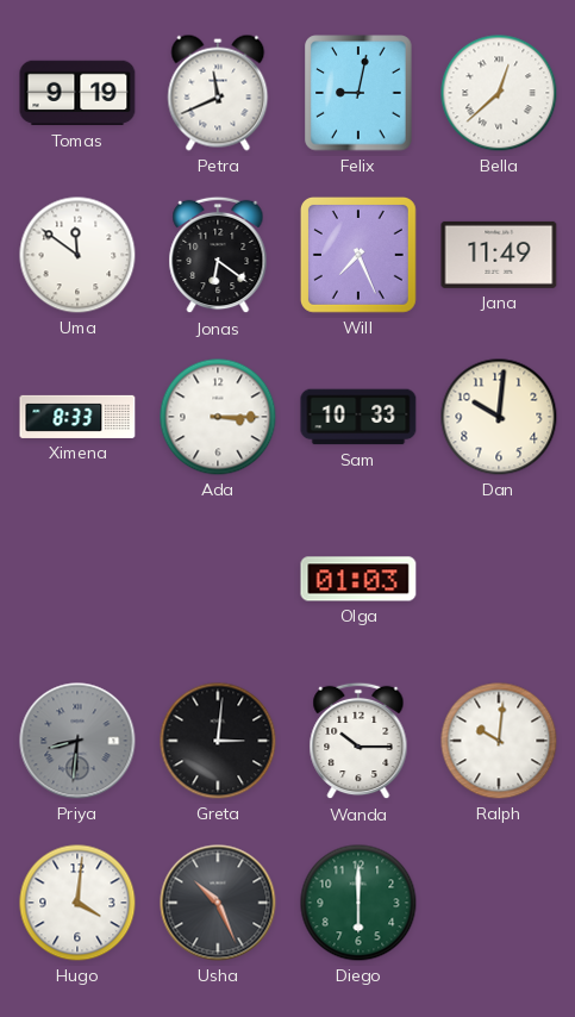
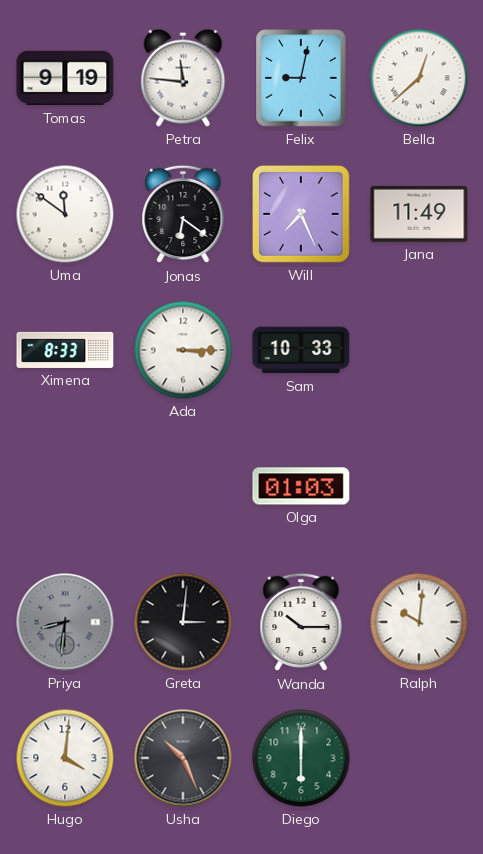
Petra: 11:41 -> 11:46 (183, 78)
Dan: 10:01 -> none (499, 417)
